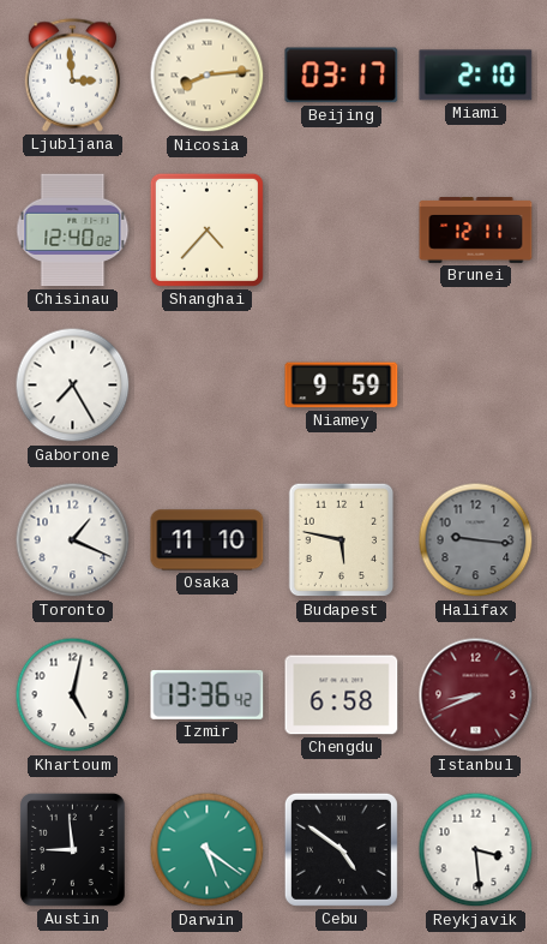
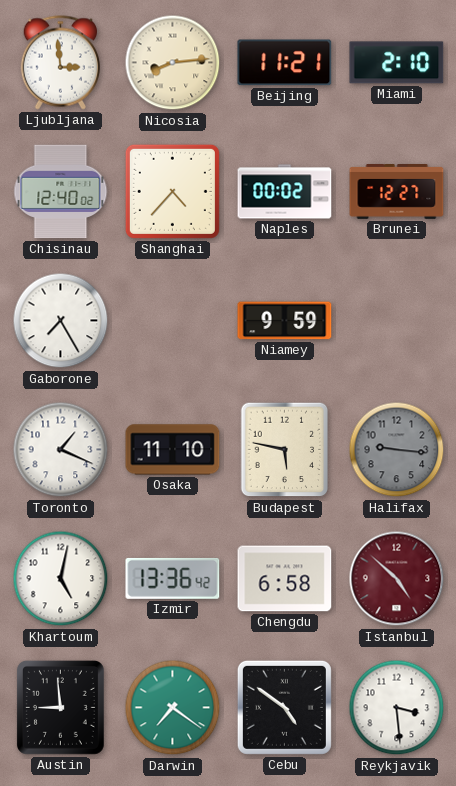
Beijing: 03:17 -> 11:21 (285, 63)
Naples: none -> 00:02 (285, 192)
Brunei: 12:11 -> 12:27 (397, 192)
Istanbul: 8:41 -> 4:52 (397, 579)
Darwin: 5:21 -> 7:21 (173, 708)
